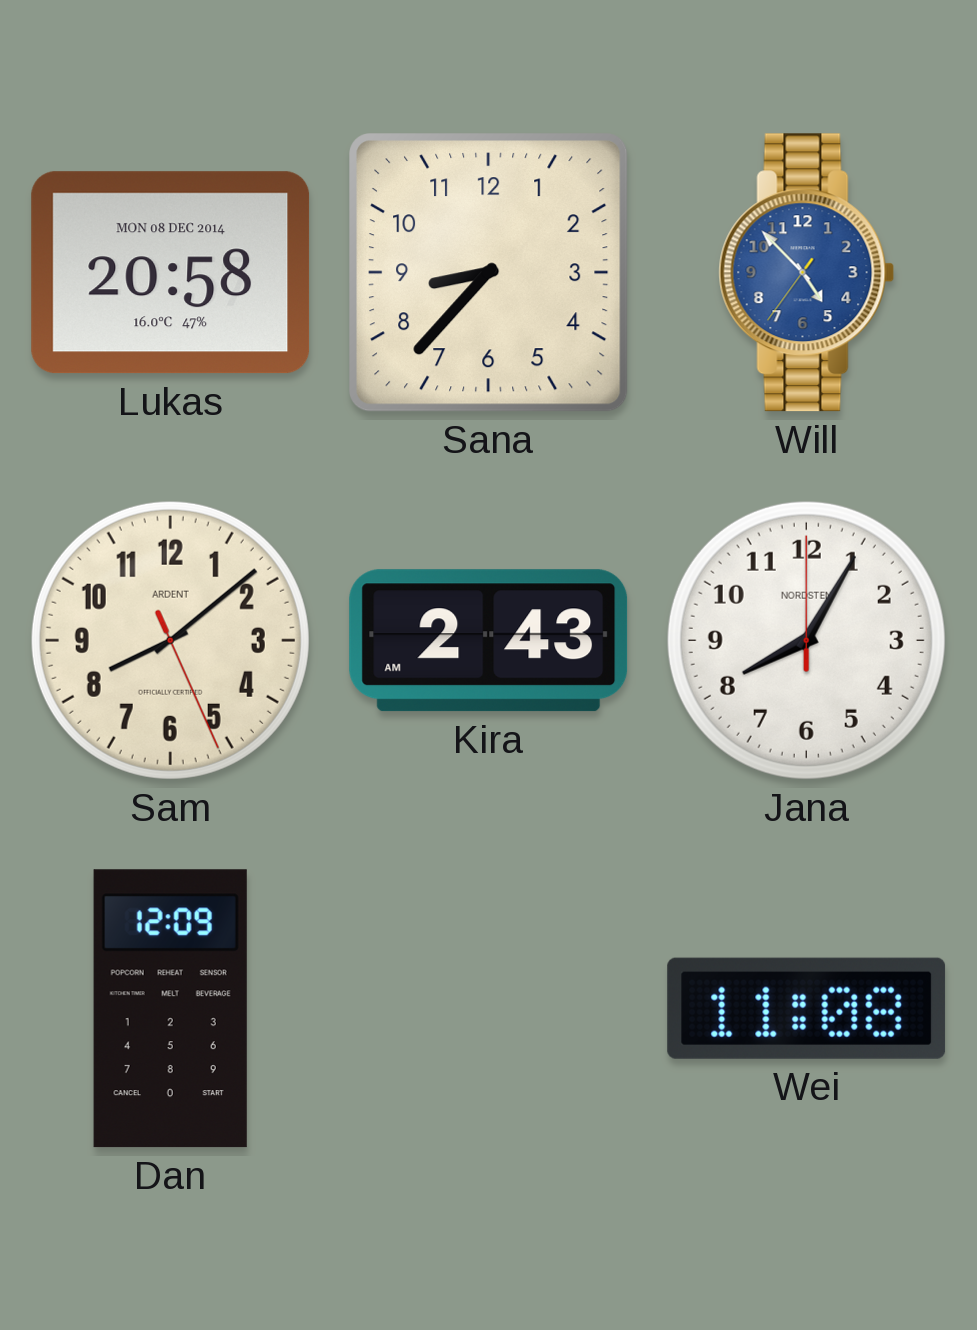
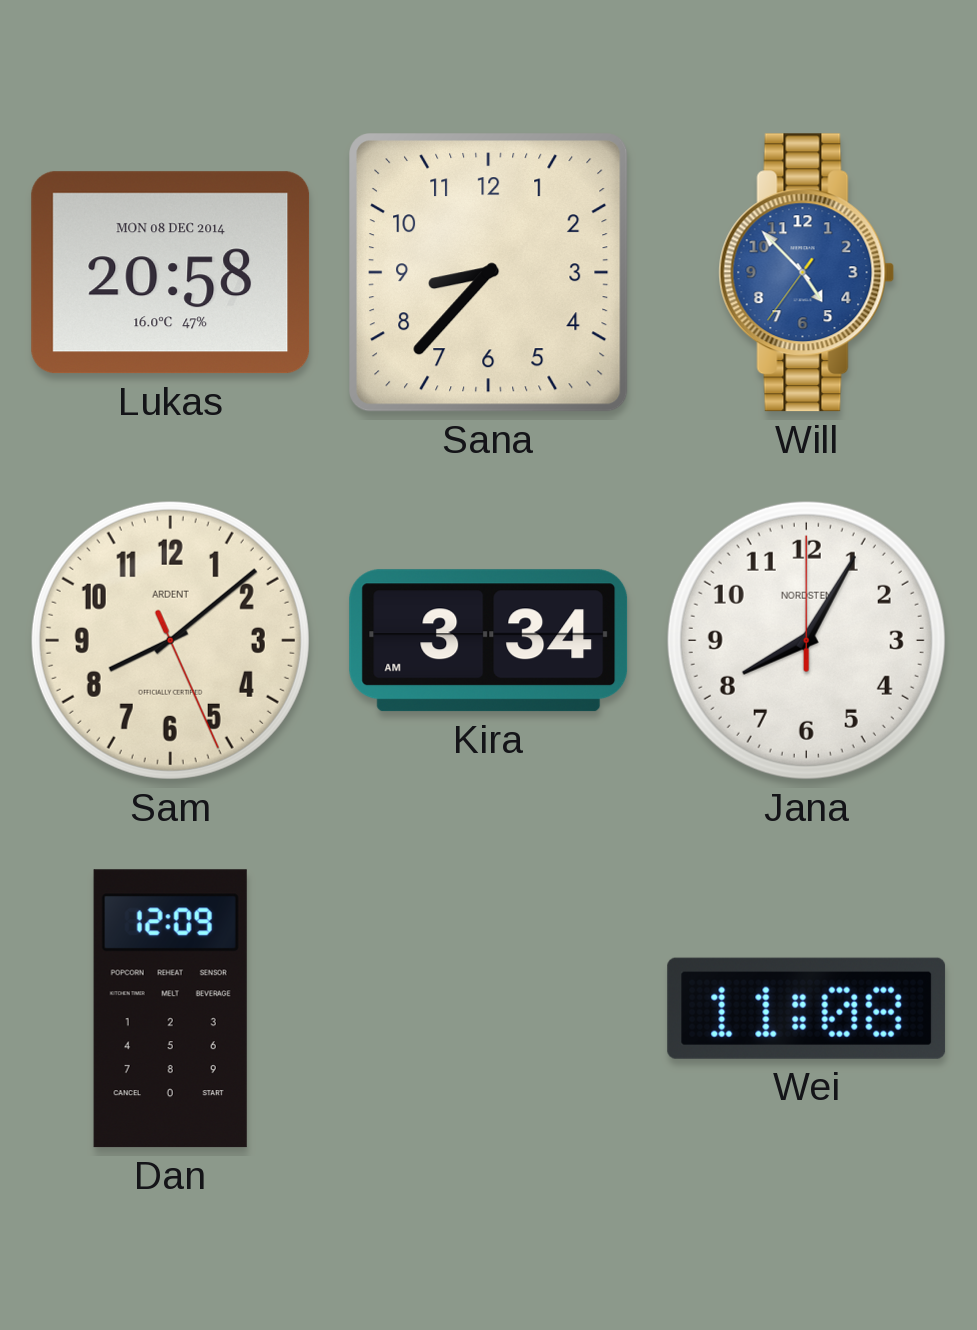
Kira: 2:43 -> 3:34 (489, 641)
